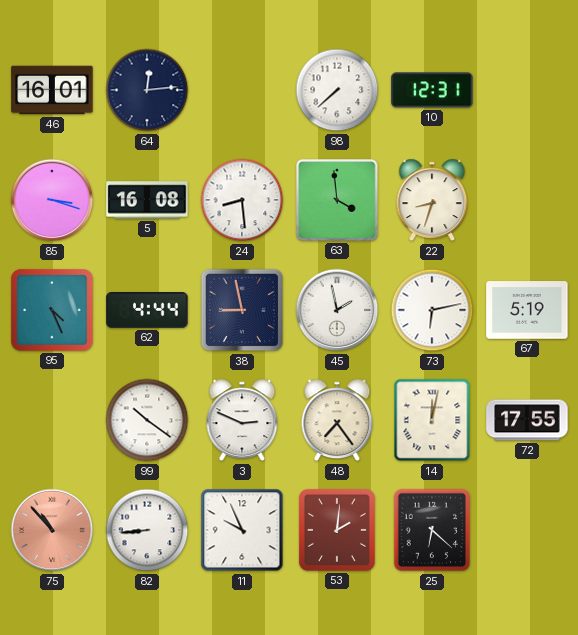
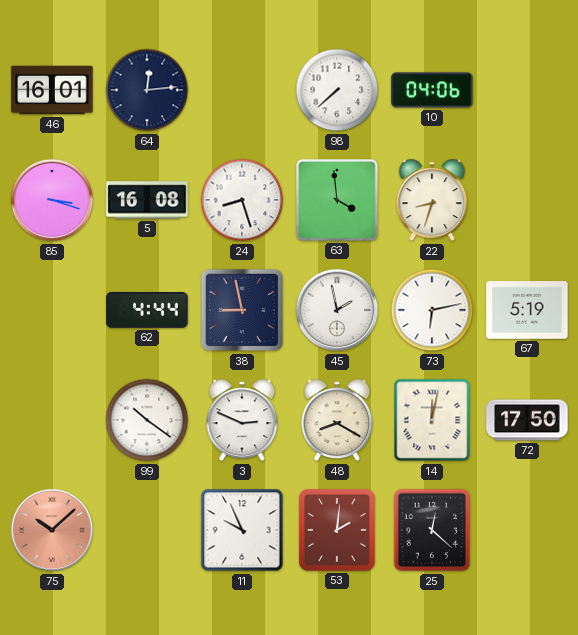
10: 12:31 -> 04:06 (432, 90)
24: 8:29 -> 8:27 (242, 200)
95: 4:26 -> none (52, 310)
48: 7:24 -> 8:20 (337, 420)
72: 17:55 -> 17:50 (527, 420)
75: 10:53 -> 10:08 (52, 530)
82: 8:44 -> none (147, 530)
25: 6:22 -> 12:22 (432, 530)
